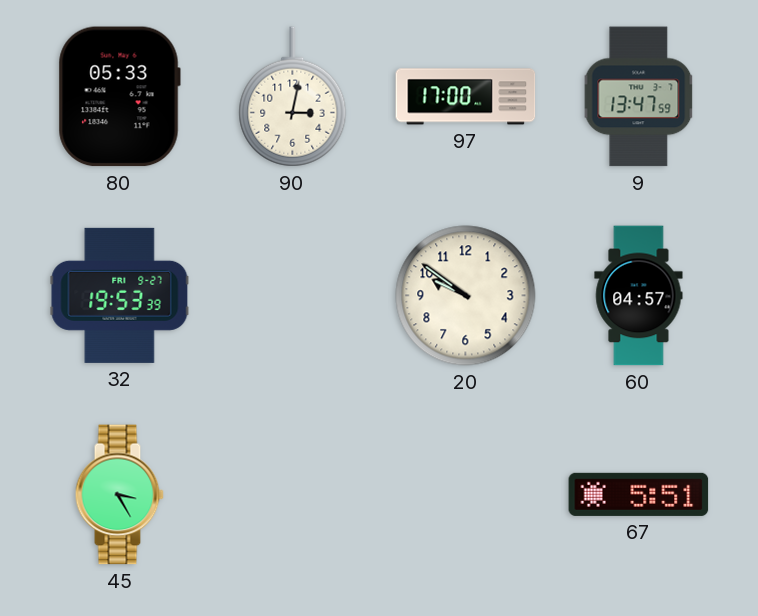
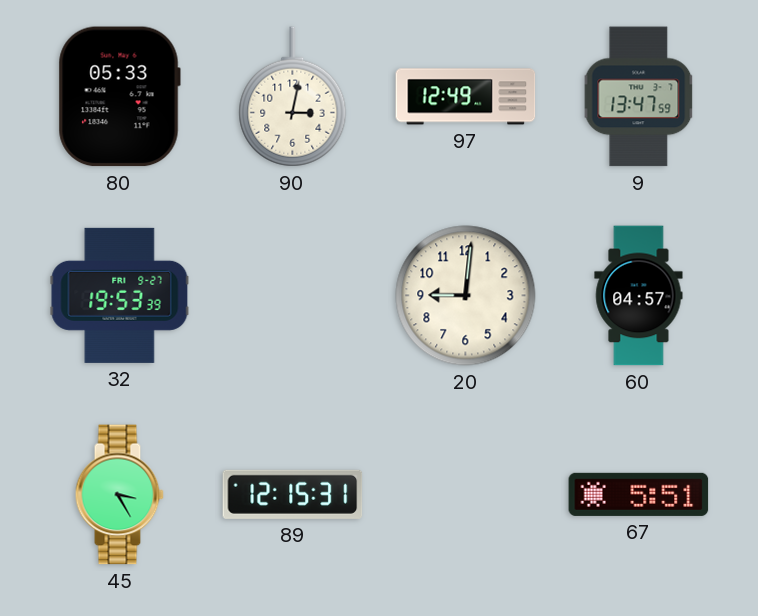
97: 17:00 -> 12:49 (466, 97)
20: 9:51 -> 9:01 (466, 296)
89: none -> 12:15 (293, 494)
